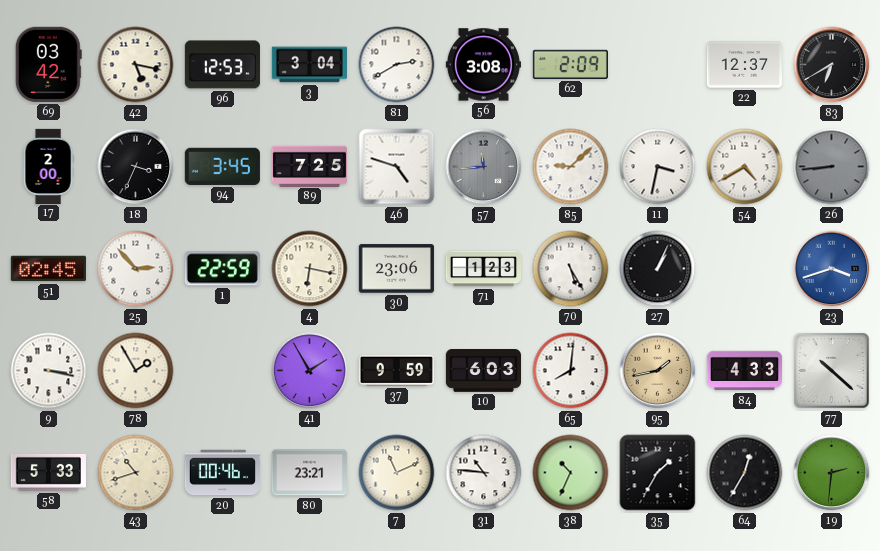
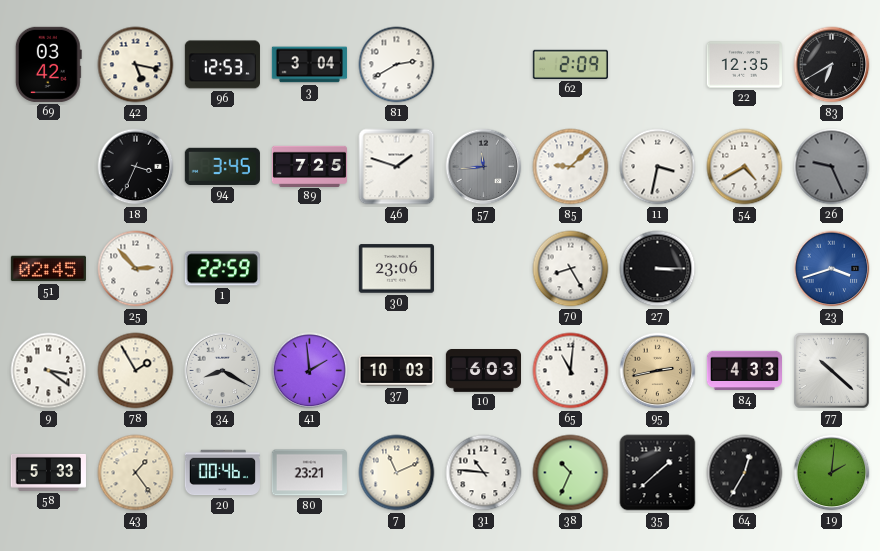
56: 3:08 -> none (483, 65)
22: 12:37 -> 12:35 (744, 65)
17: 2:00 -> none (48, 166)
46: 4:48 -> 1:48 (397, 167)
26: 8:44 -> 9:26 (832, 167)
4: 6:17 -> none (310, 269)
71: 1:23 -> none (483, 269)
70: 5:25 -> 8:25 (571, 269)
27: 1:04 -> 3:15 (658, 269)
9: 3:17 -> 3:21 (49, 371)
34: none -> 8:20 (223, 371)
41: 1:55 -> 1:59 (310, 371)
37: 9:59 -> 10:03 (396, 370)
65: 8:01 -> 11:01 (571, 371)
95: 1:43 -> 2:43 (658, 371)
43: 10:42 -> 1:24 (136, 473)
35: 1:35 -> 1:38 (658, 473)
19: 2:31 -> 2:01 (832, 473)
